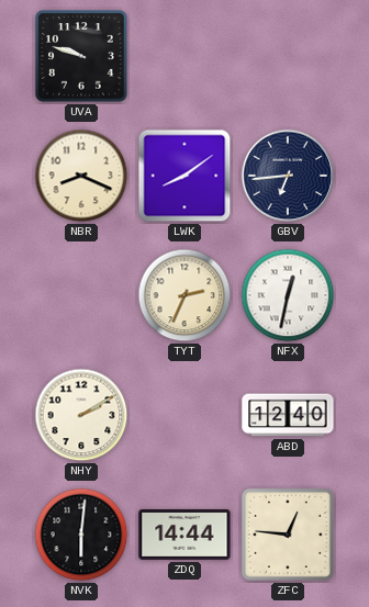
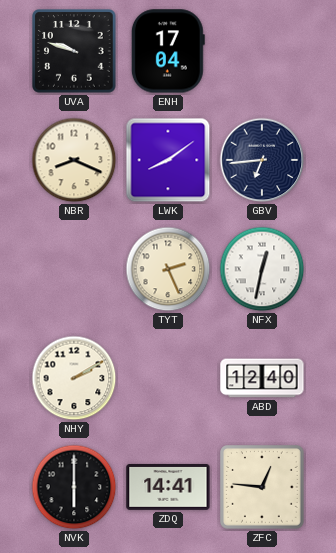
ENH: none -> 17:04 (168, 51)
TYT: 2:34 -> 2:26 (168, 269)
NVK: 6:01 -> 6:00 (74, 487)
ZDQ: 14:44 -> 14:41 (168, 487)
